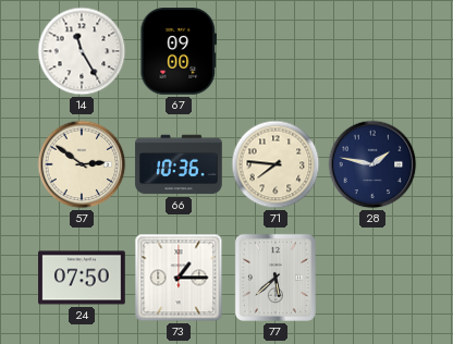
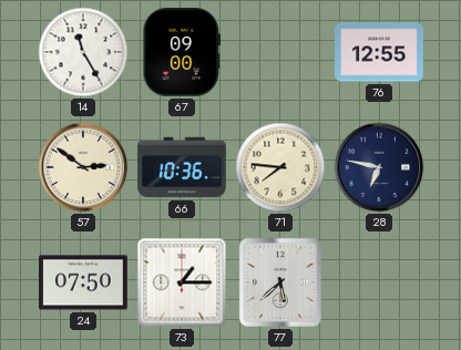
76: none -> 12:55 (379, 52)
28: 1:47 -> 6:47 (379, 167)
